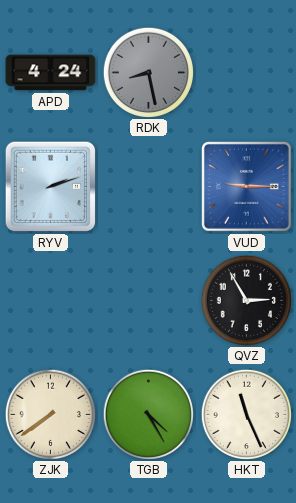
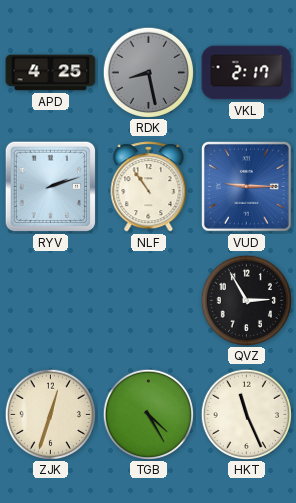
APD: 4:24 -> 4:25 (51, 73)
VKL: none -> 2:17 (247, 73)
NLF: none -> 10:54 (149, 187)
ZJK: 7:39 -> 12:33 (50, 414)
